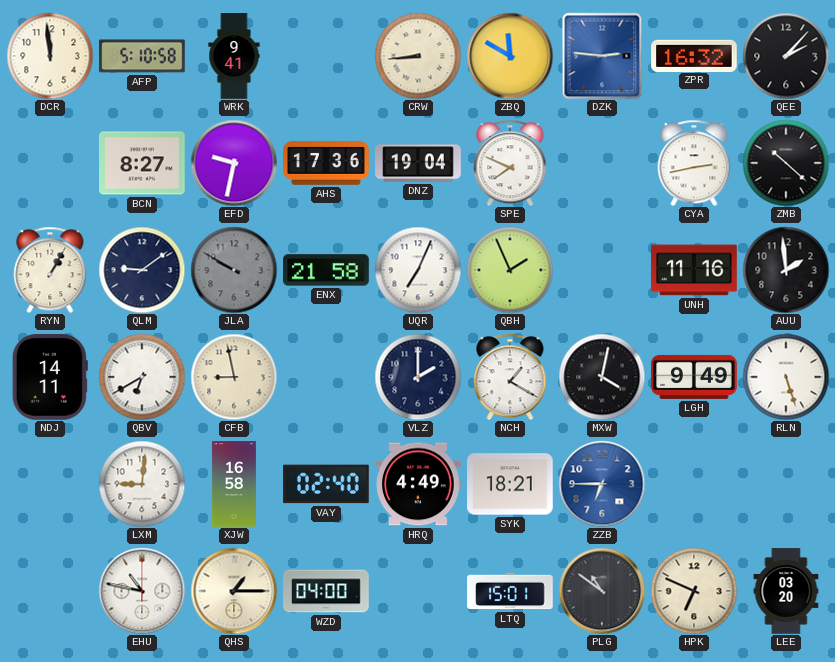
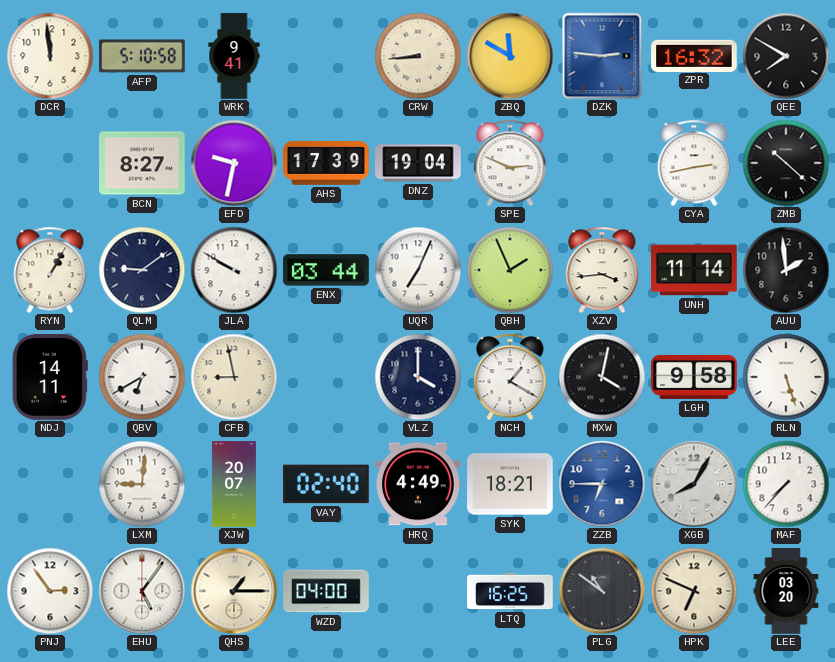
QEE: 2:07 -> 7:50 (786, 56)
AHS: 17:36 -> 17:39 (326, 163)
SPE: 7:49 -> 2:49 (510, 163)
JLA dial: grey -> white (234, 270)
ENX: 21:58 -> 03:44 (326, 270)
XZV: none -> 3:44 (602, 270)
UNH: 11:16 -> 11:14 (694, 270)
VLZ: 2:00 -> 4:00 (418, 377)
LGH: 9:49 -> 9:58 (694, 377)
XJW: 16:58 -> 20:07 (234, 484)
XGB: none -> 8:05 (694, 484)
MAF: none -> 7:37 (786, 484)
PNJ: none -> 2:54 (50, 591)
EHU: 10:47 -> 5:06 (142, 591)
LTQ: 15:01 -> 16:25 (510, 591)
